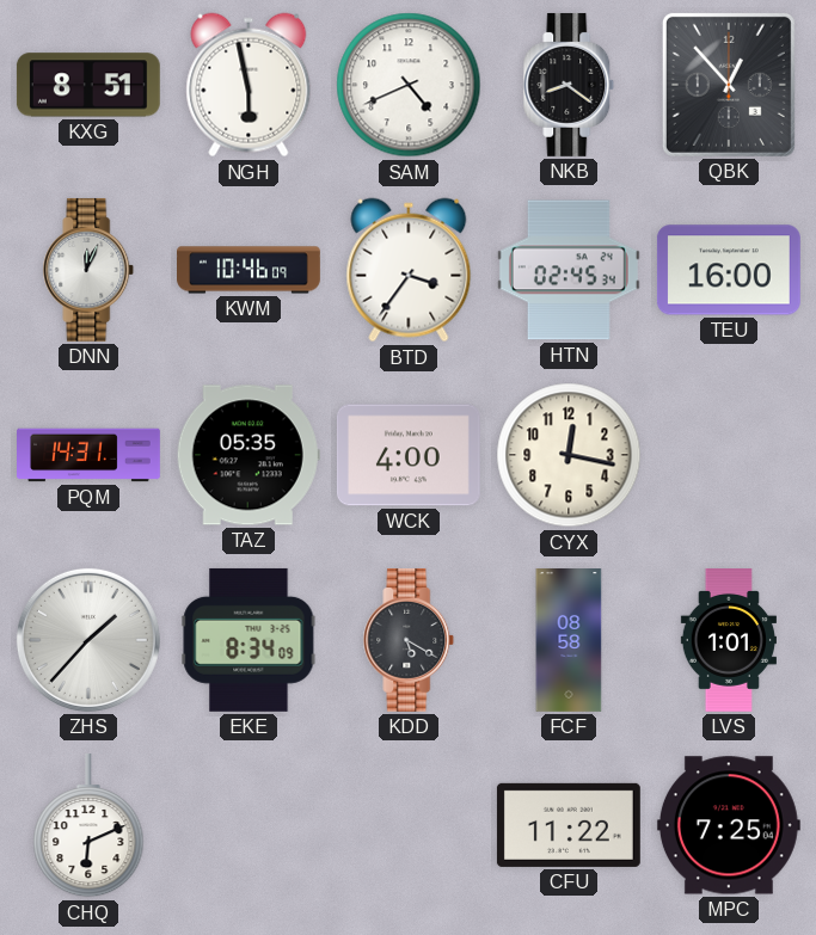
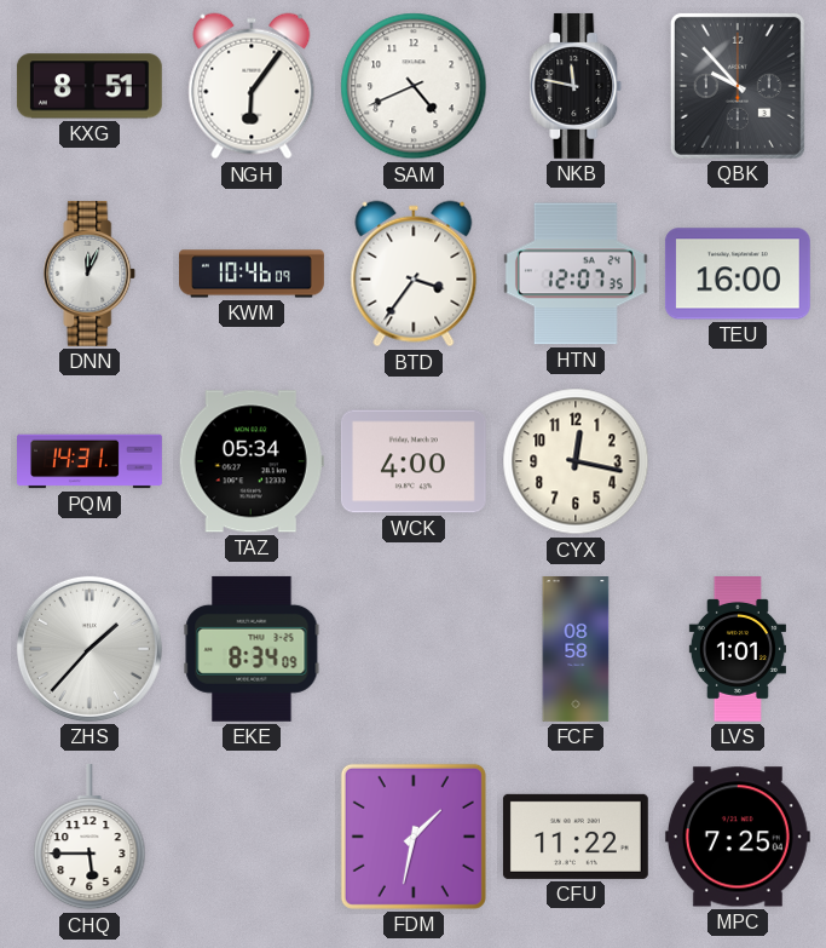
NGH: 5:58 -> 6:06 (252, 86)
NKB: 8:21 -> 11:47 (576, 86)
QBK: 12:53 -> 9:53 (738, 86)
HTN: 02:45 -> 12:07 (576, 274)
TAZ: 05:35 -> 05:34 (252, 461)
KDD: 5:20 -> none (409, 640)
CHQ: 6:11 -> 5:45 (89, 837)
FDM: none -> 1:32 (414, 837)
